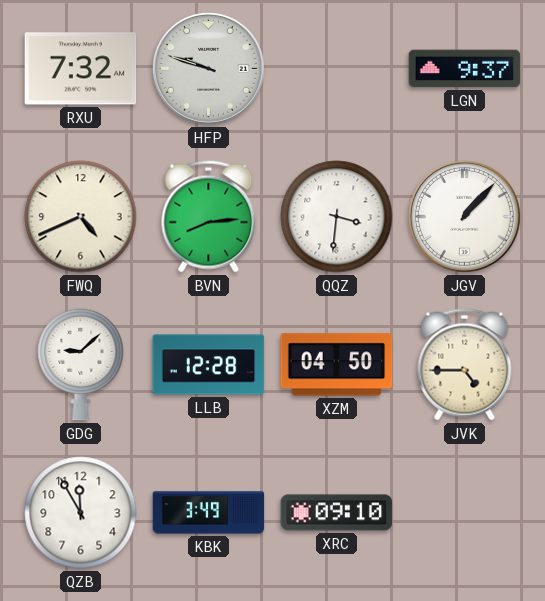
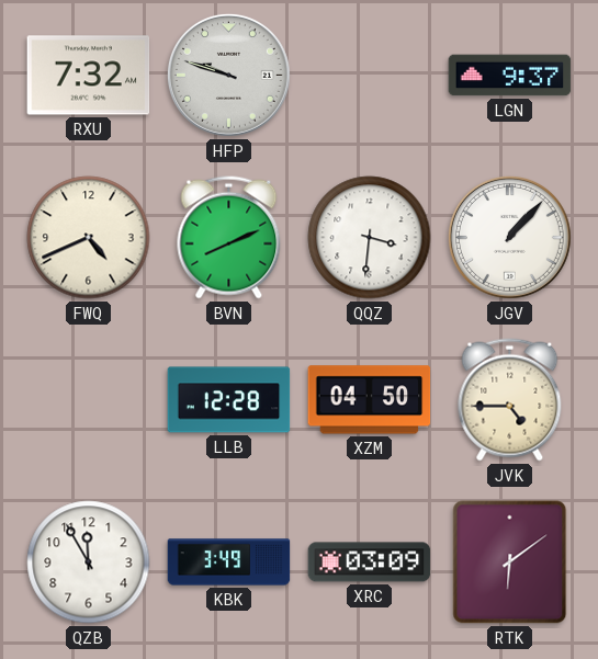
BVN: 8:14 -> 8:11 (229, 238)
GDG: 9:08 -> none (81, 364)
XRC: 09:10 -> 03:09 (370, 563)
RTK: none -> 6:09 (510, 563)
